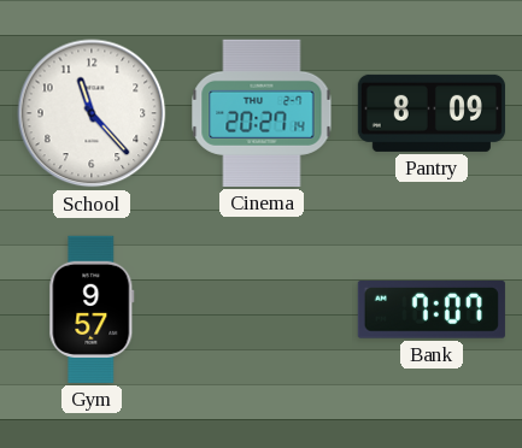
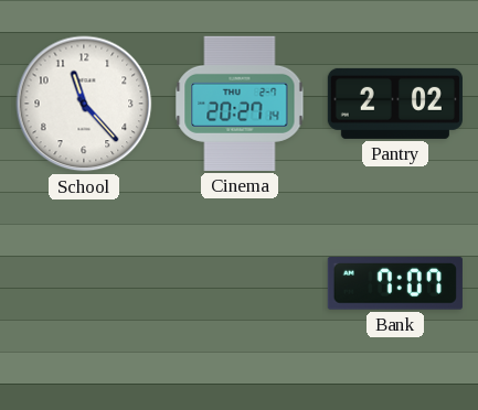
Pantry: 8:09 -> 2:02 (395, 104)
Gym: 9:57 -> none (92, 310)
